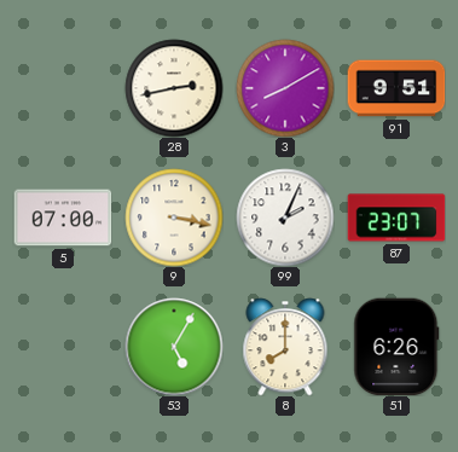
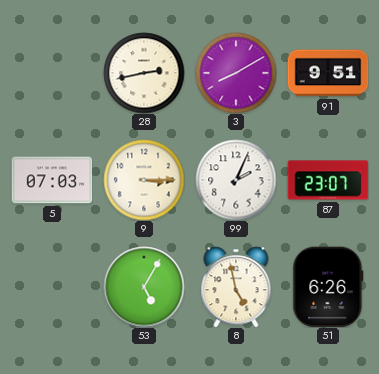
5: 07:00 -> 07:03 (52, 180)
9: 3:17 -> 3:15 (144, 180)
8: 8:00 -> 4:58 (236, 287)
